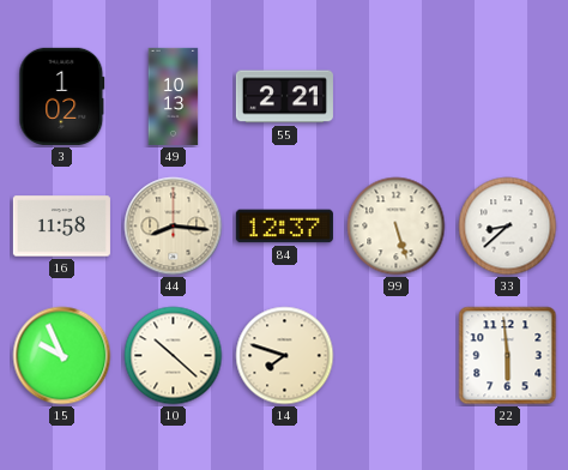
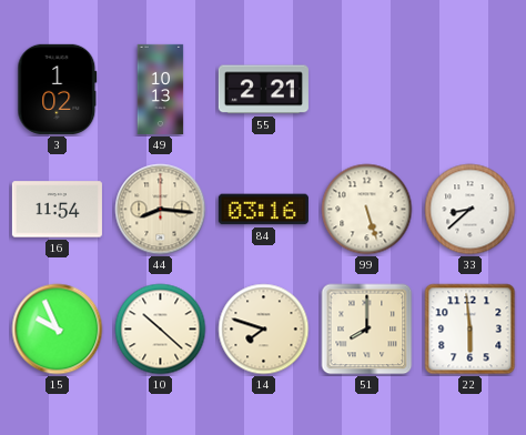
16: 11:58 -> 11:54 (57, 210)
84: 12:37 -> 03:16 (263, 210)
51: none -> 8:00 (367, 330)
